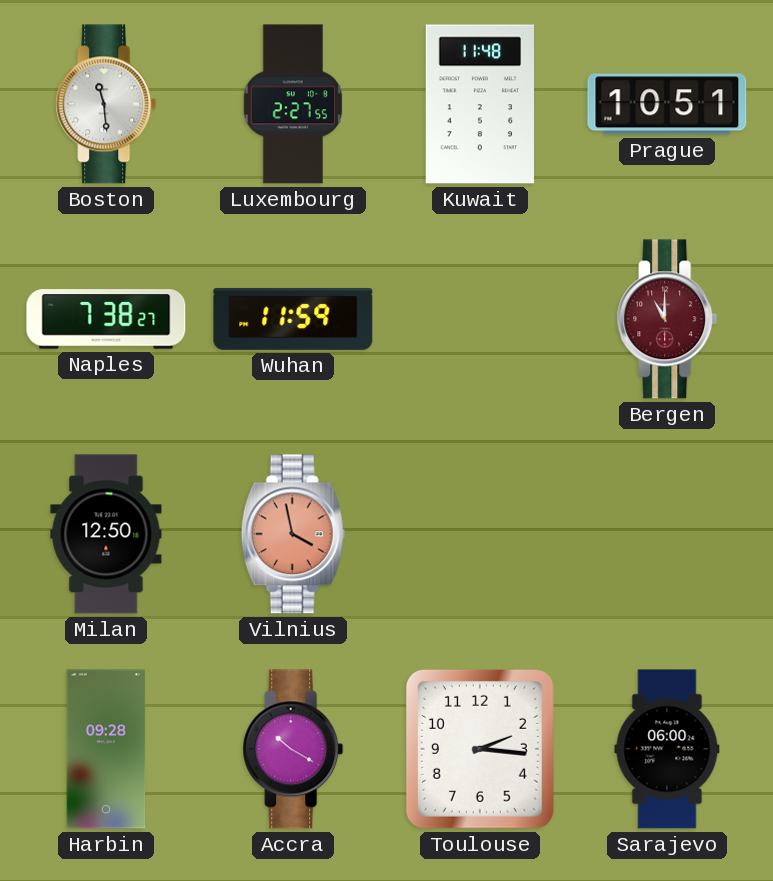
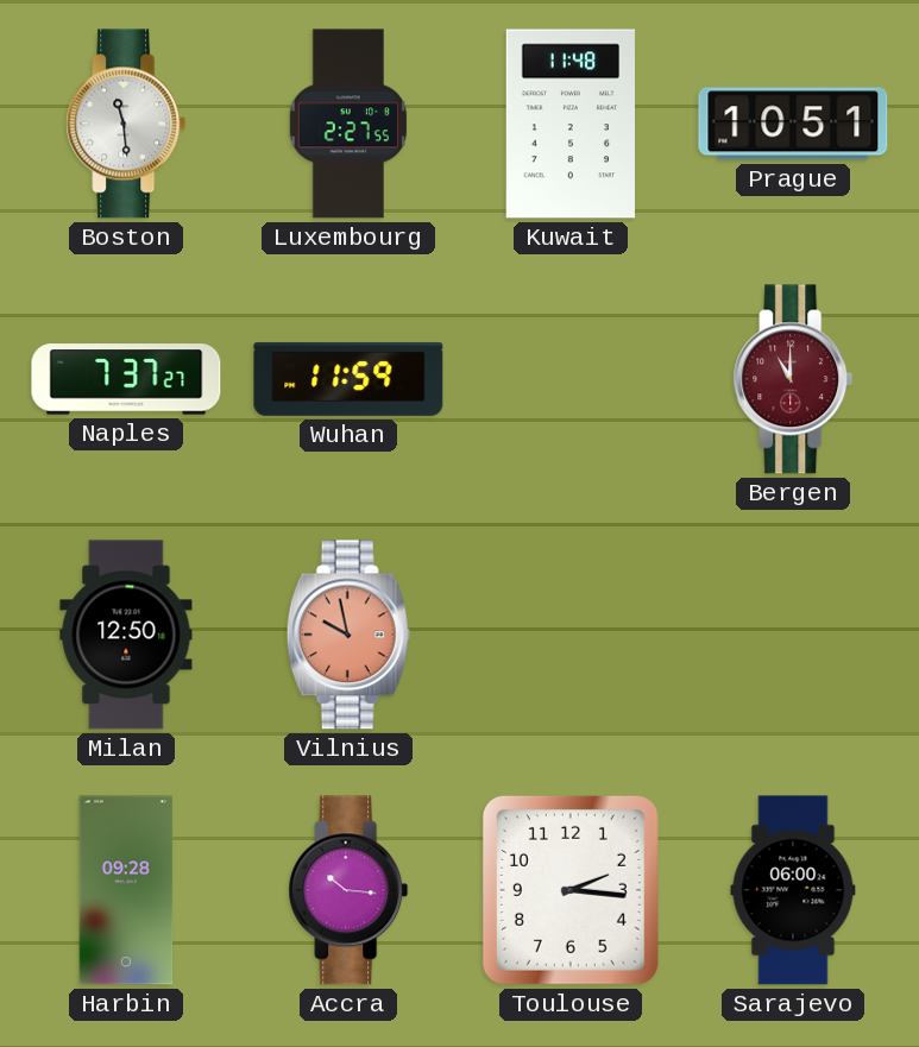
Naples: 7:38 -> 7:37 (126, 379)
Vilnius: 3:58 -> 9:58 (348, 635)
Accra: 10:20 -> 10:16 (348, 890)
